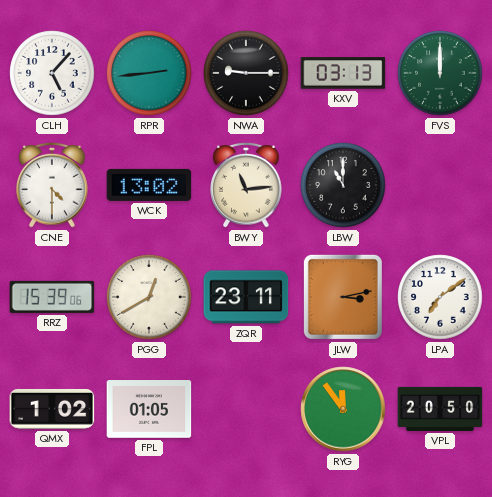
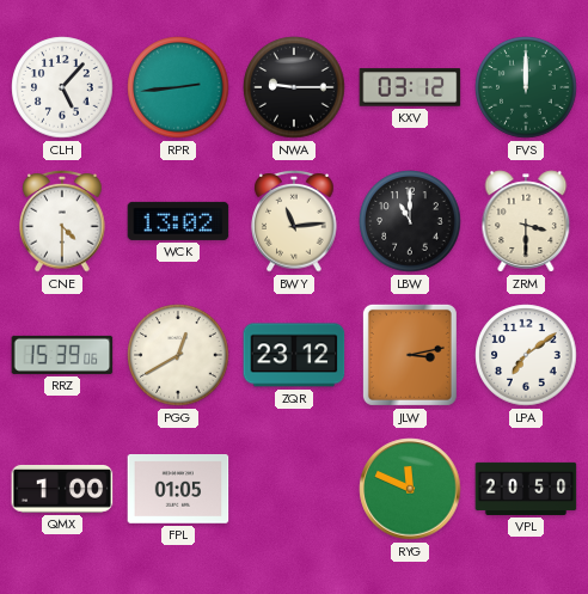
KXV: 03:13 -> 03:12 (410, 87)
ZRM: none -> 3:30 (526, 221)
ZQR: 23:11 -> 23:12 (294, 355)
QMX: 1:02 -> 1:00 (62, 489)
RYG: 11:54 -> 11:49 (410, 489)
